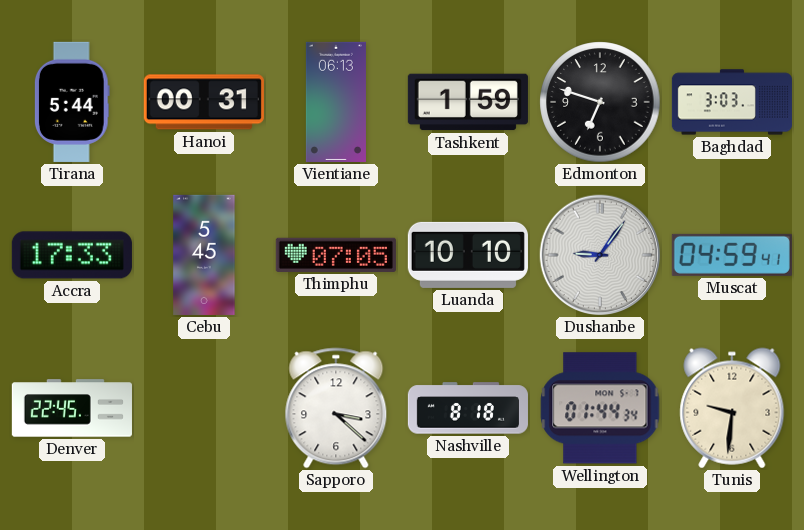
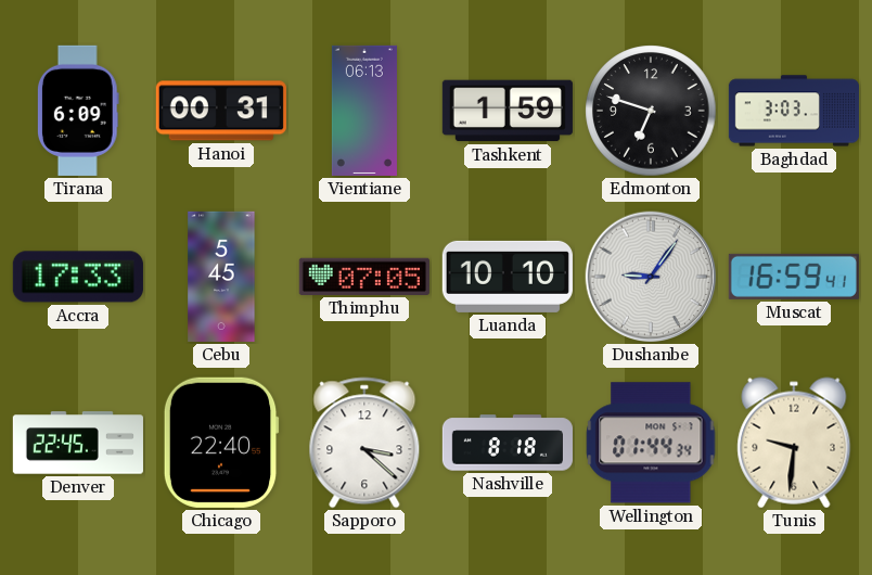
Tirana: 5:44 -> 6:09 (78, 111)
Muscat: 04:59 -> 16:59 (794, 277)
Chicago: none -> 22:40 (221, 443)
